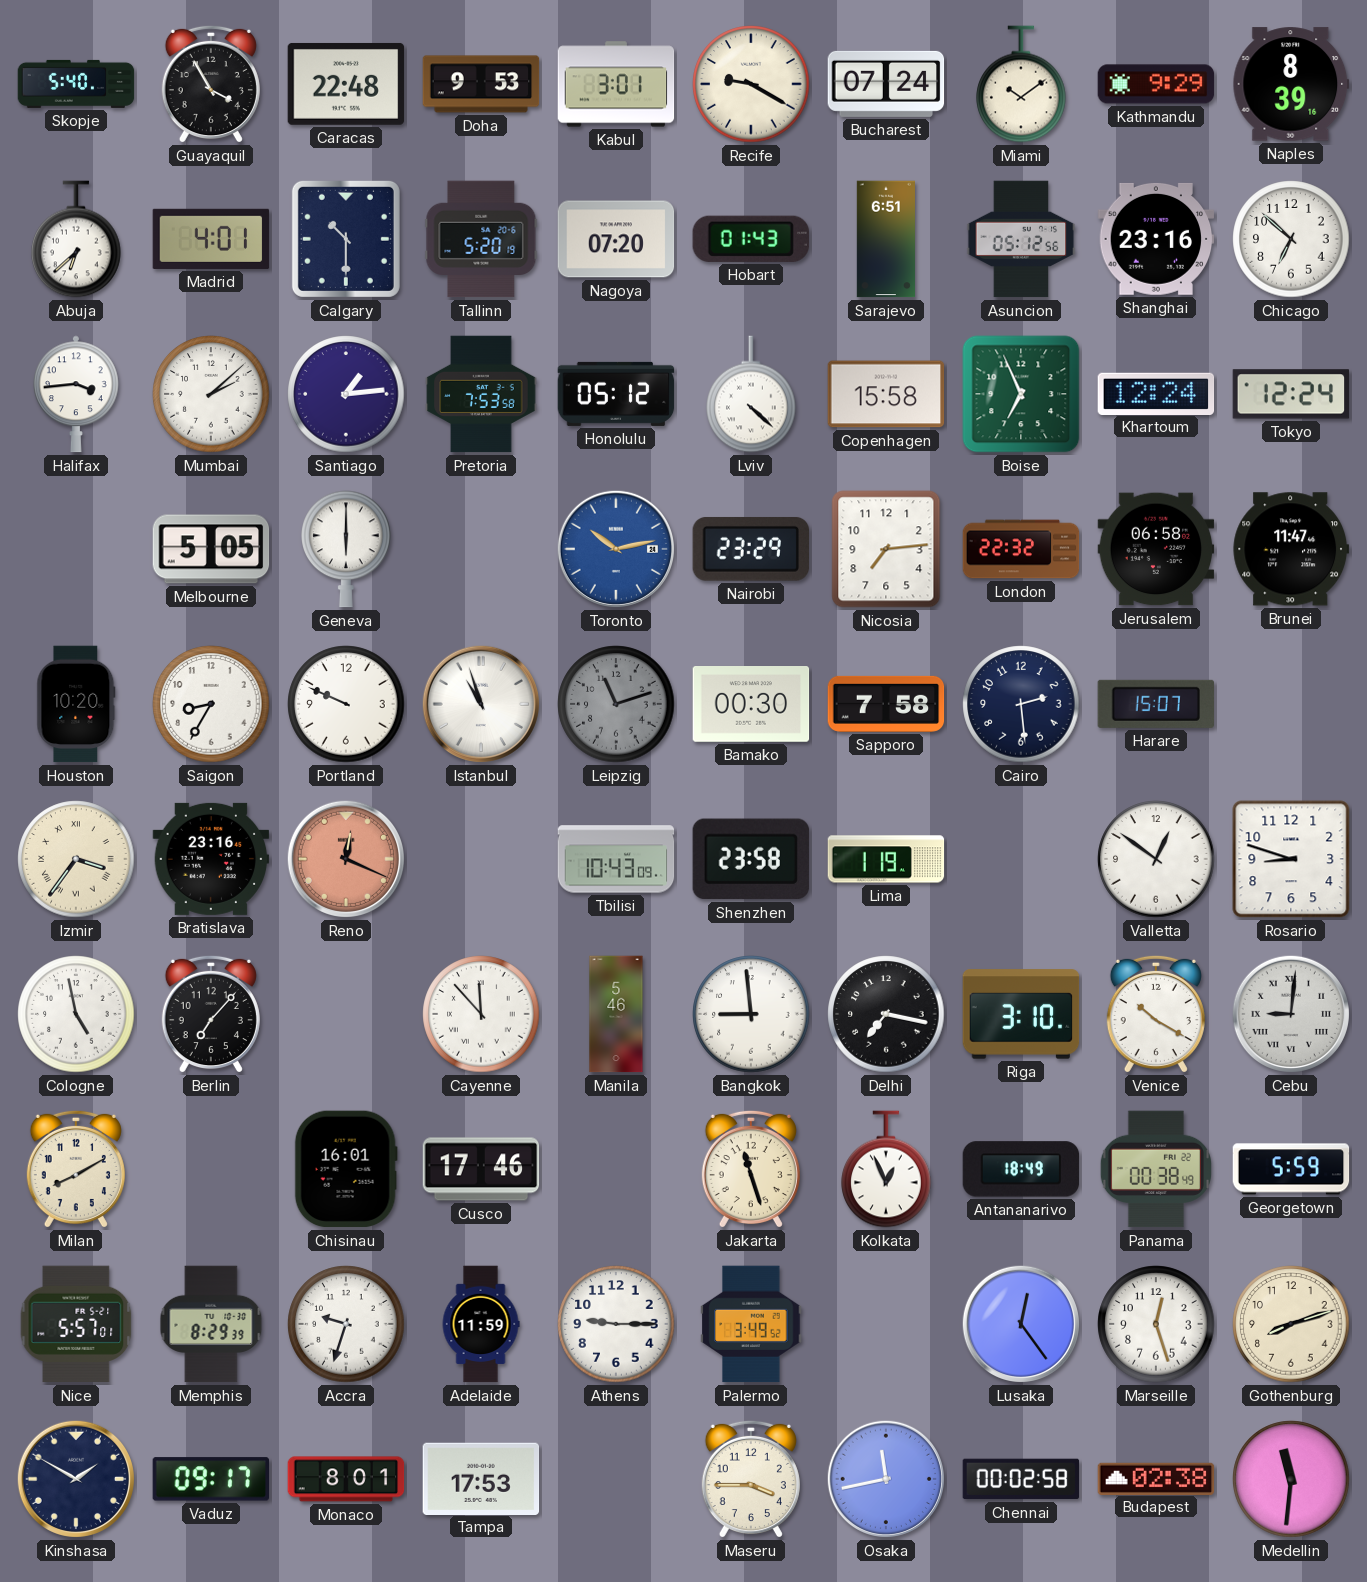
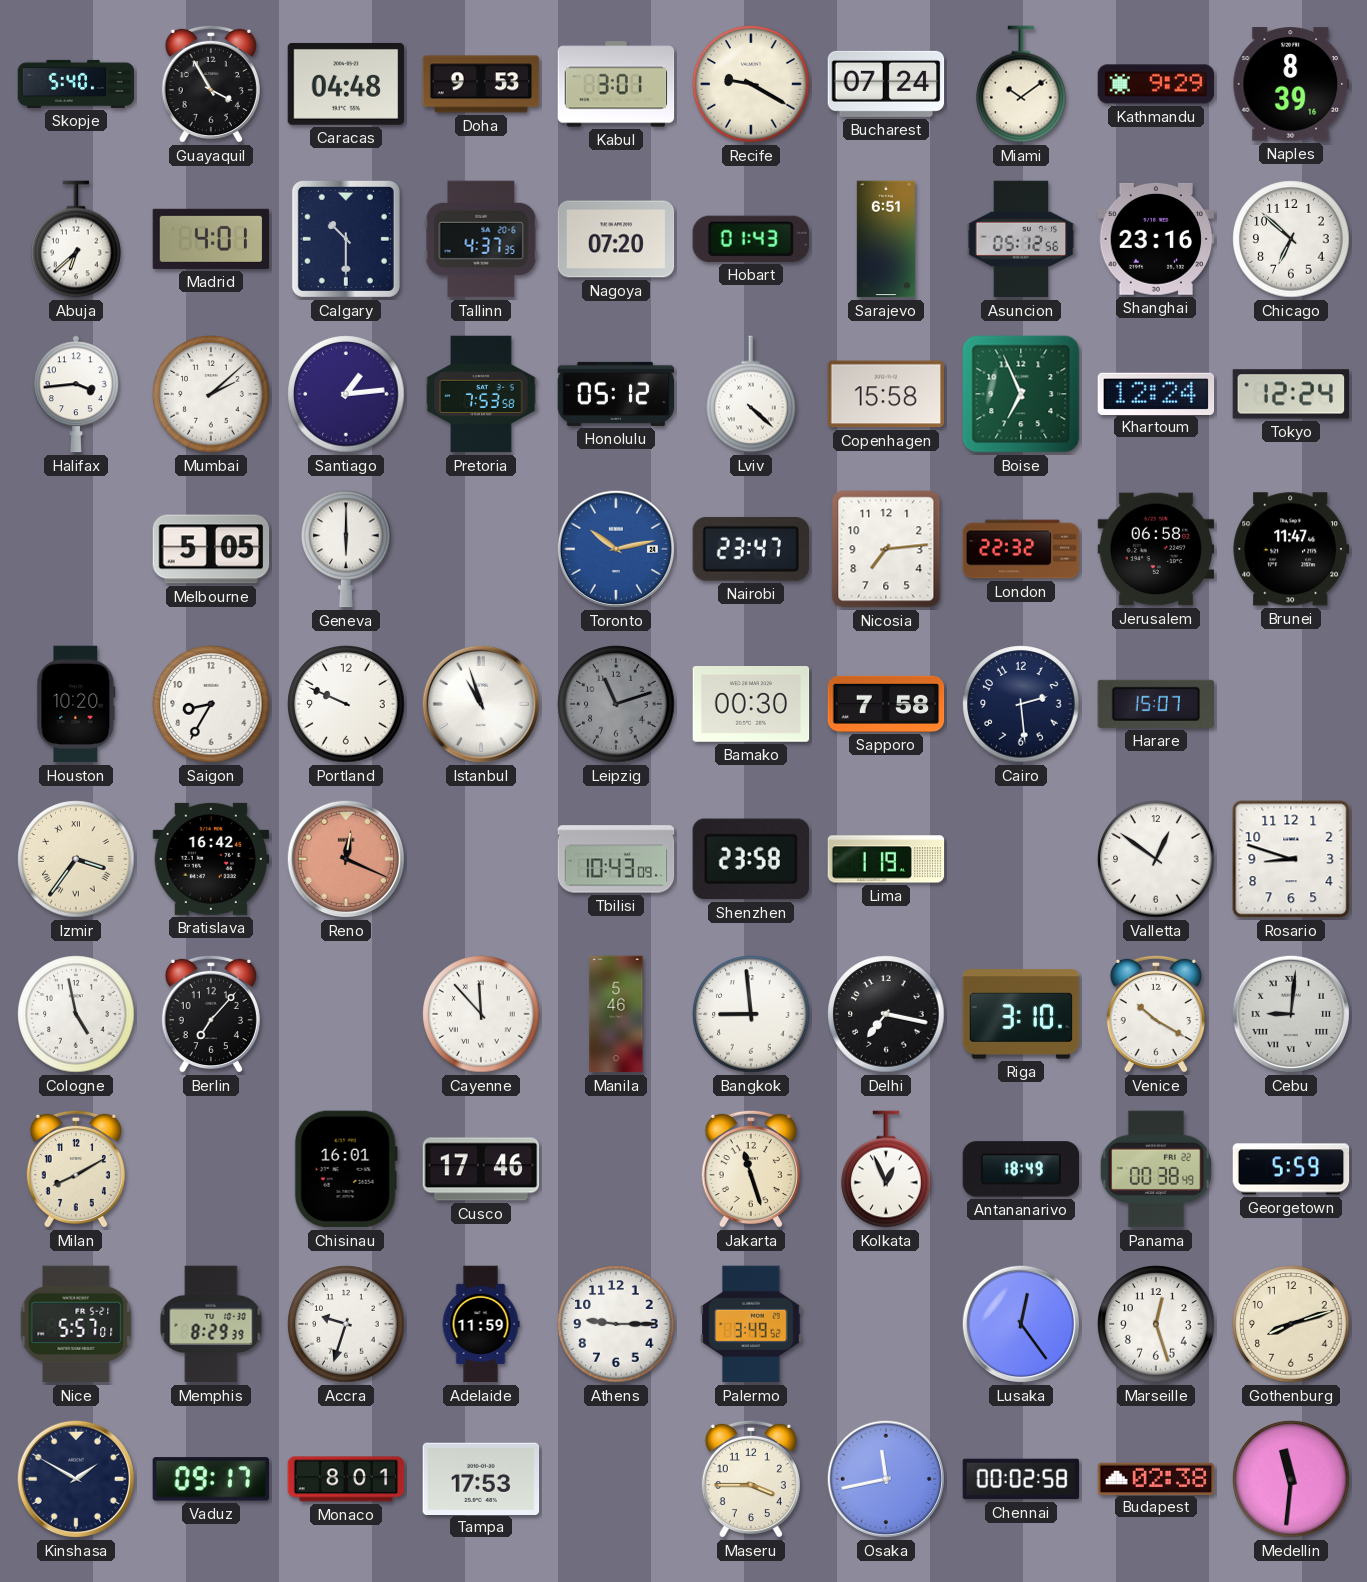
Caracas: 22:48 -> 04:48 (346, 84)
Tallinn: 5:20 -> 4:37 (481, 239)
Nairobi: 23:29 -> 23:47 (750, 549)
Bratislava: 23:16 -> 16:42 (211, 859)
